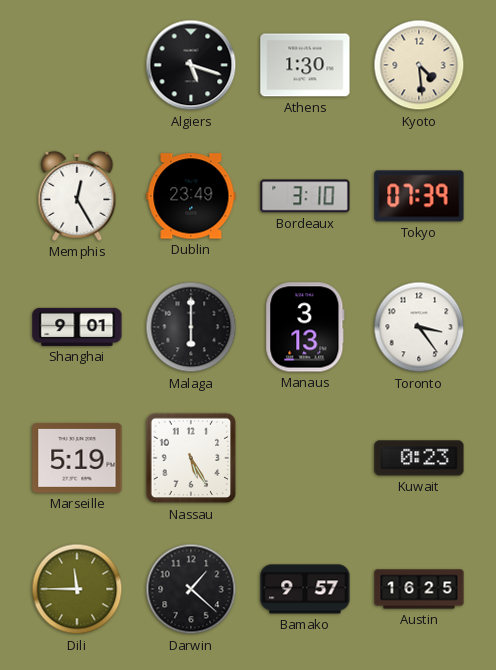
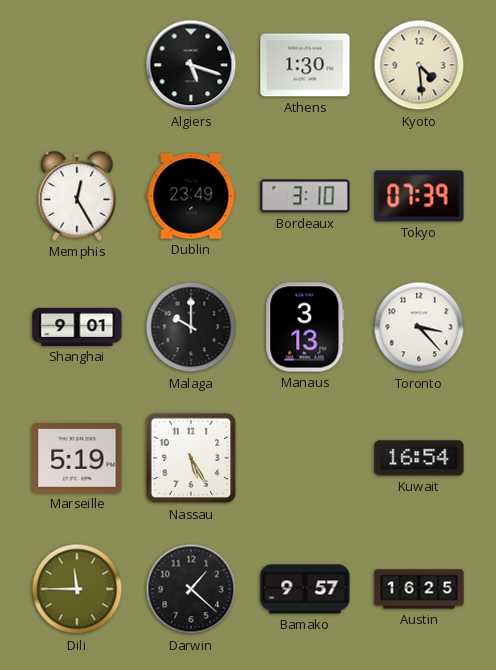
Malaga: 6:00 -> 10:00 (191, 327)
Toronto: 3:24 -> 3:23 (419, 327)
Kuwait: 0:23 -> 16:54 (419, 458)
